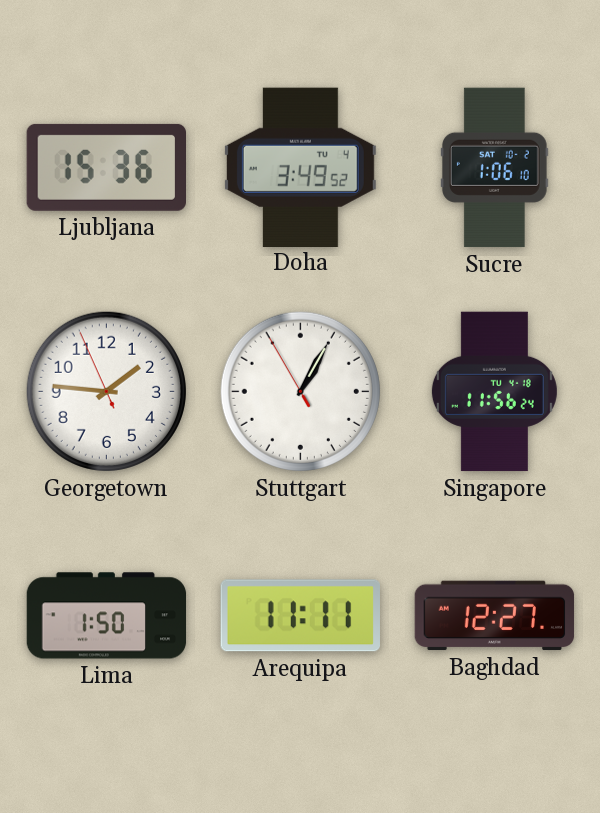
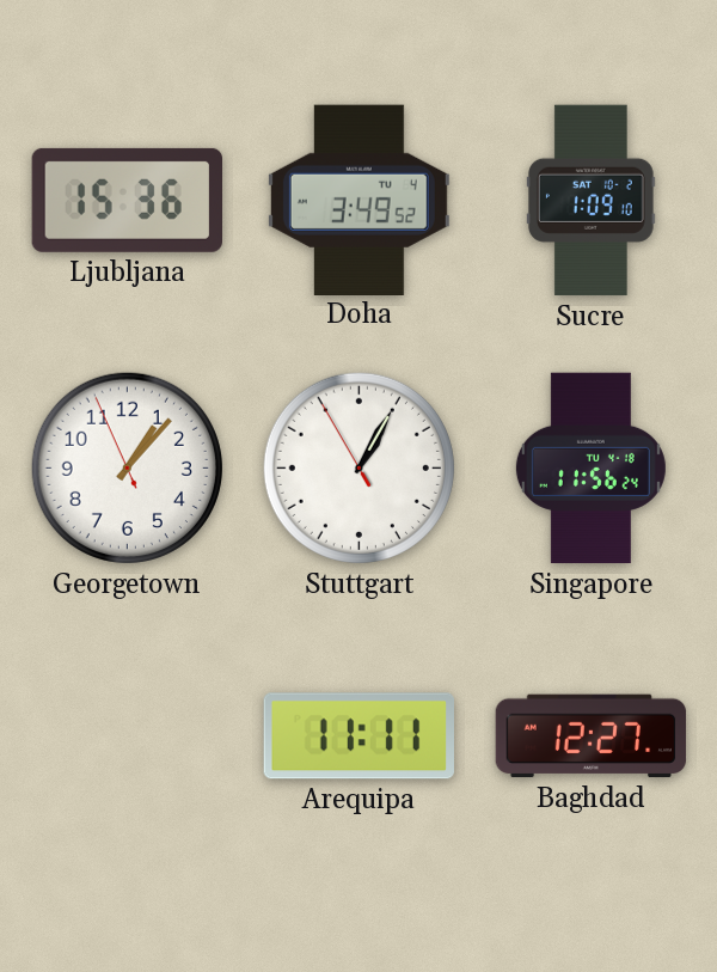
Sucre: 1:06 -> 1:09 (590, 201)
Georgetown: 1:45 -> 1:06 (127, 467)
Lima: 1:50 -> none (107, 616)
